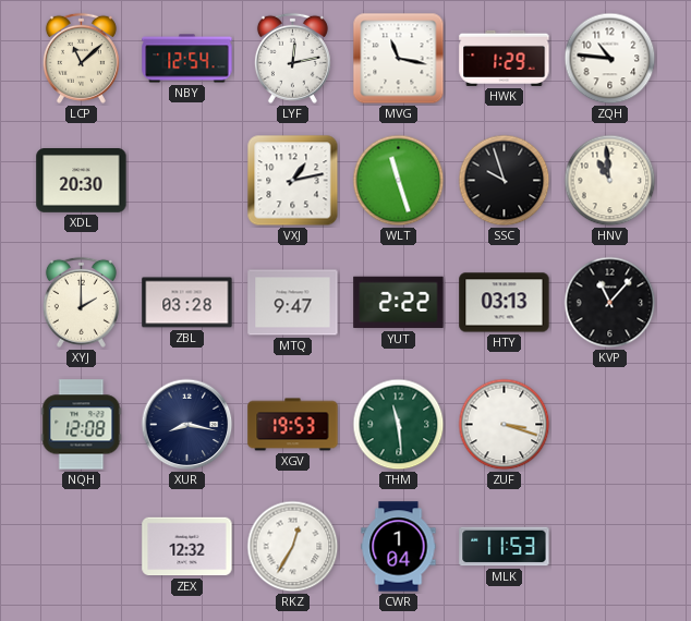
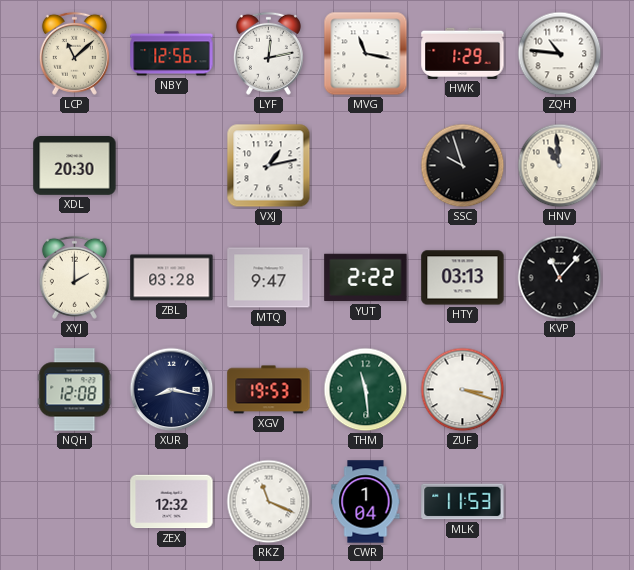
NBY: 12:54 -> 12:56 (172, 54)
WLT: 11:27 -> none (399, 181)
RKZ: 12:35 -> 11:19 (269, 502)
